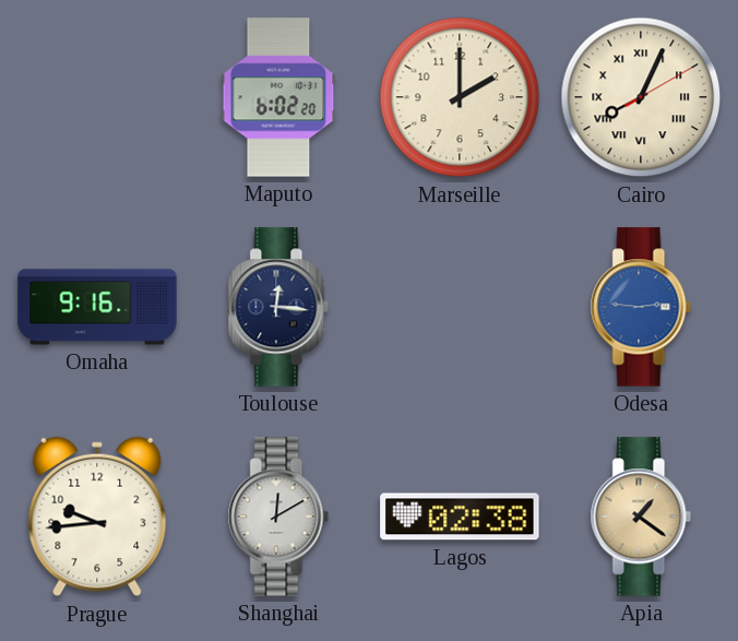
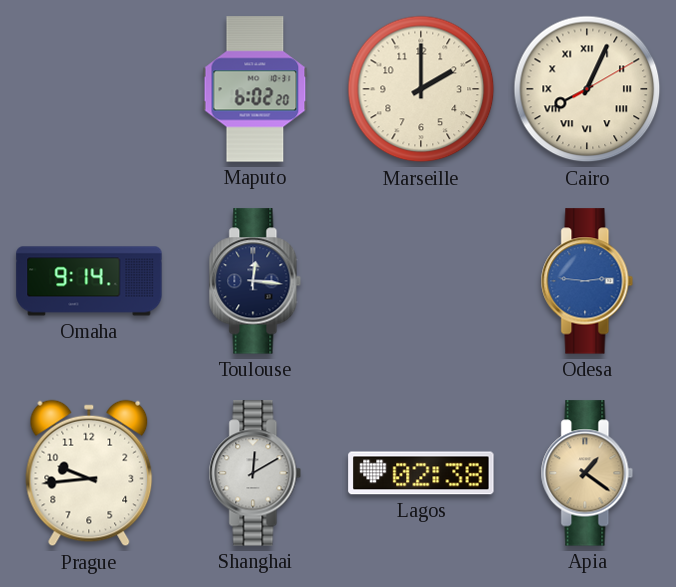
Omaha: 9:16 -> 9:14 (89, 281)
